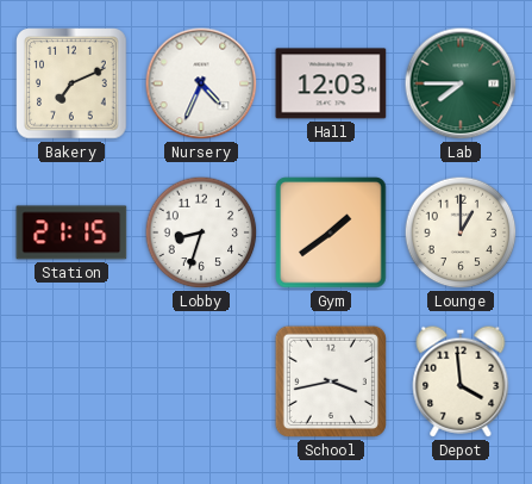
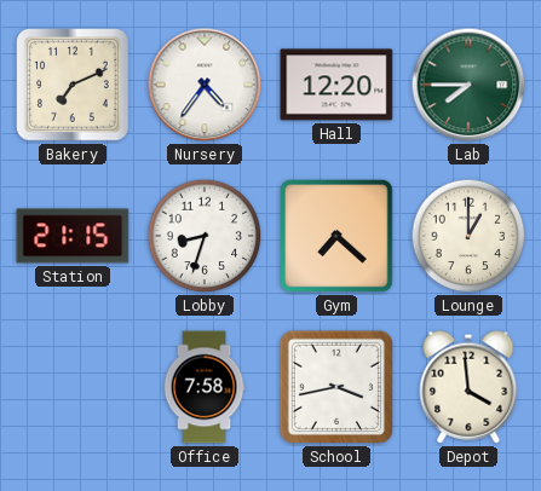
Nursery: 4:34 -> 4:36 (205, 85)
Hall: 12:03 -> 12:20 (336, 85)
Gym: 1:39 -> 7:22 (336, 236)
Office: none -> 7:58 (205, 387)
